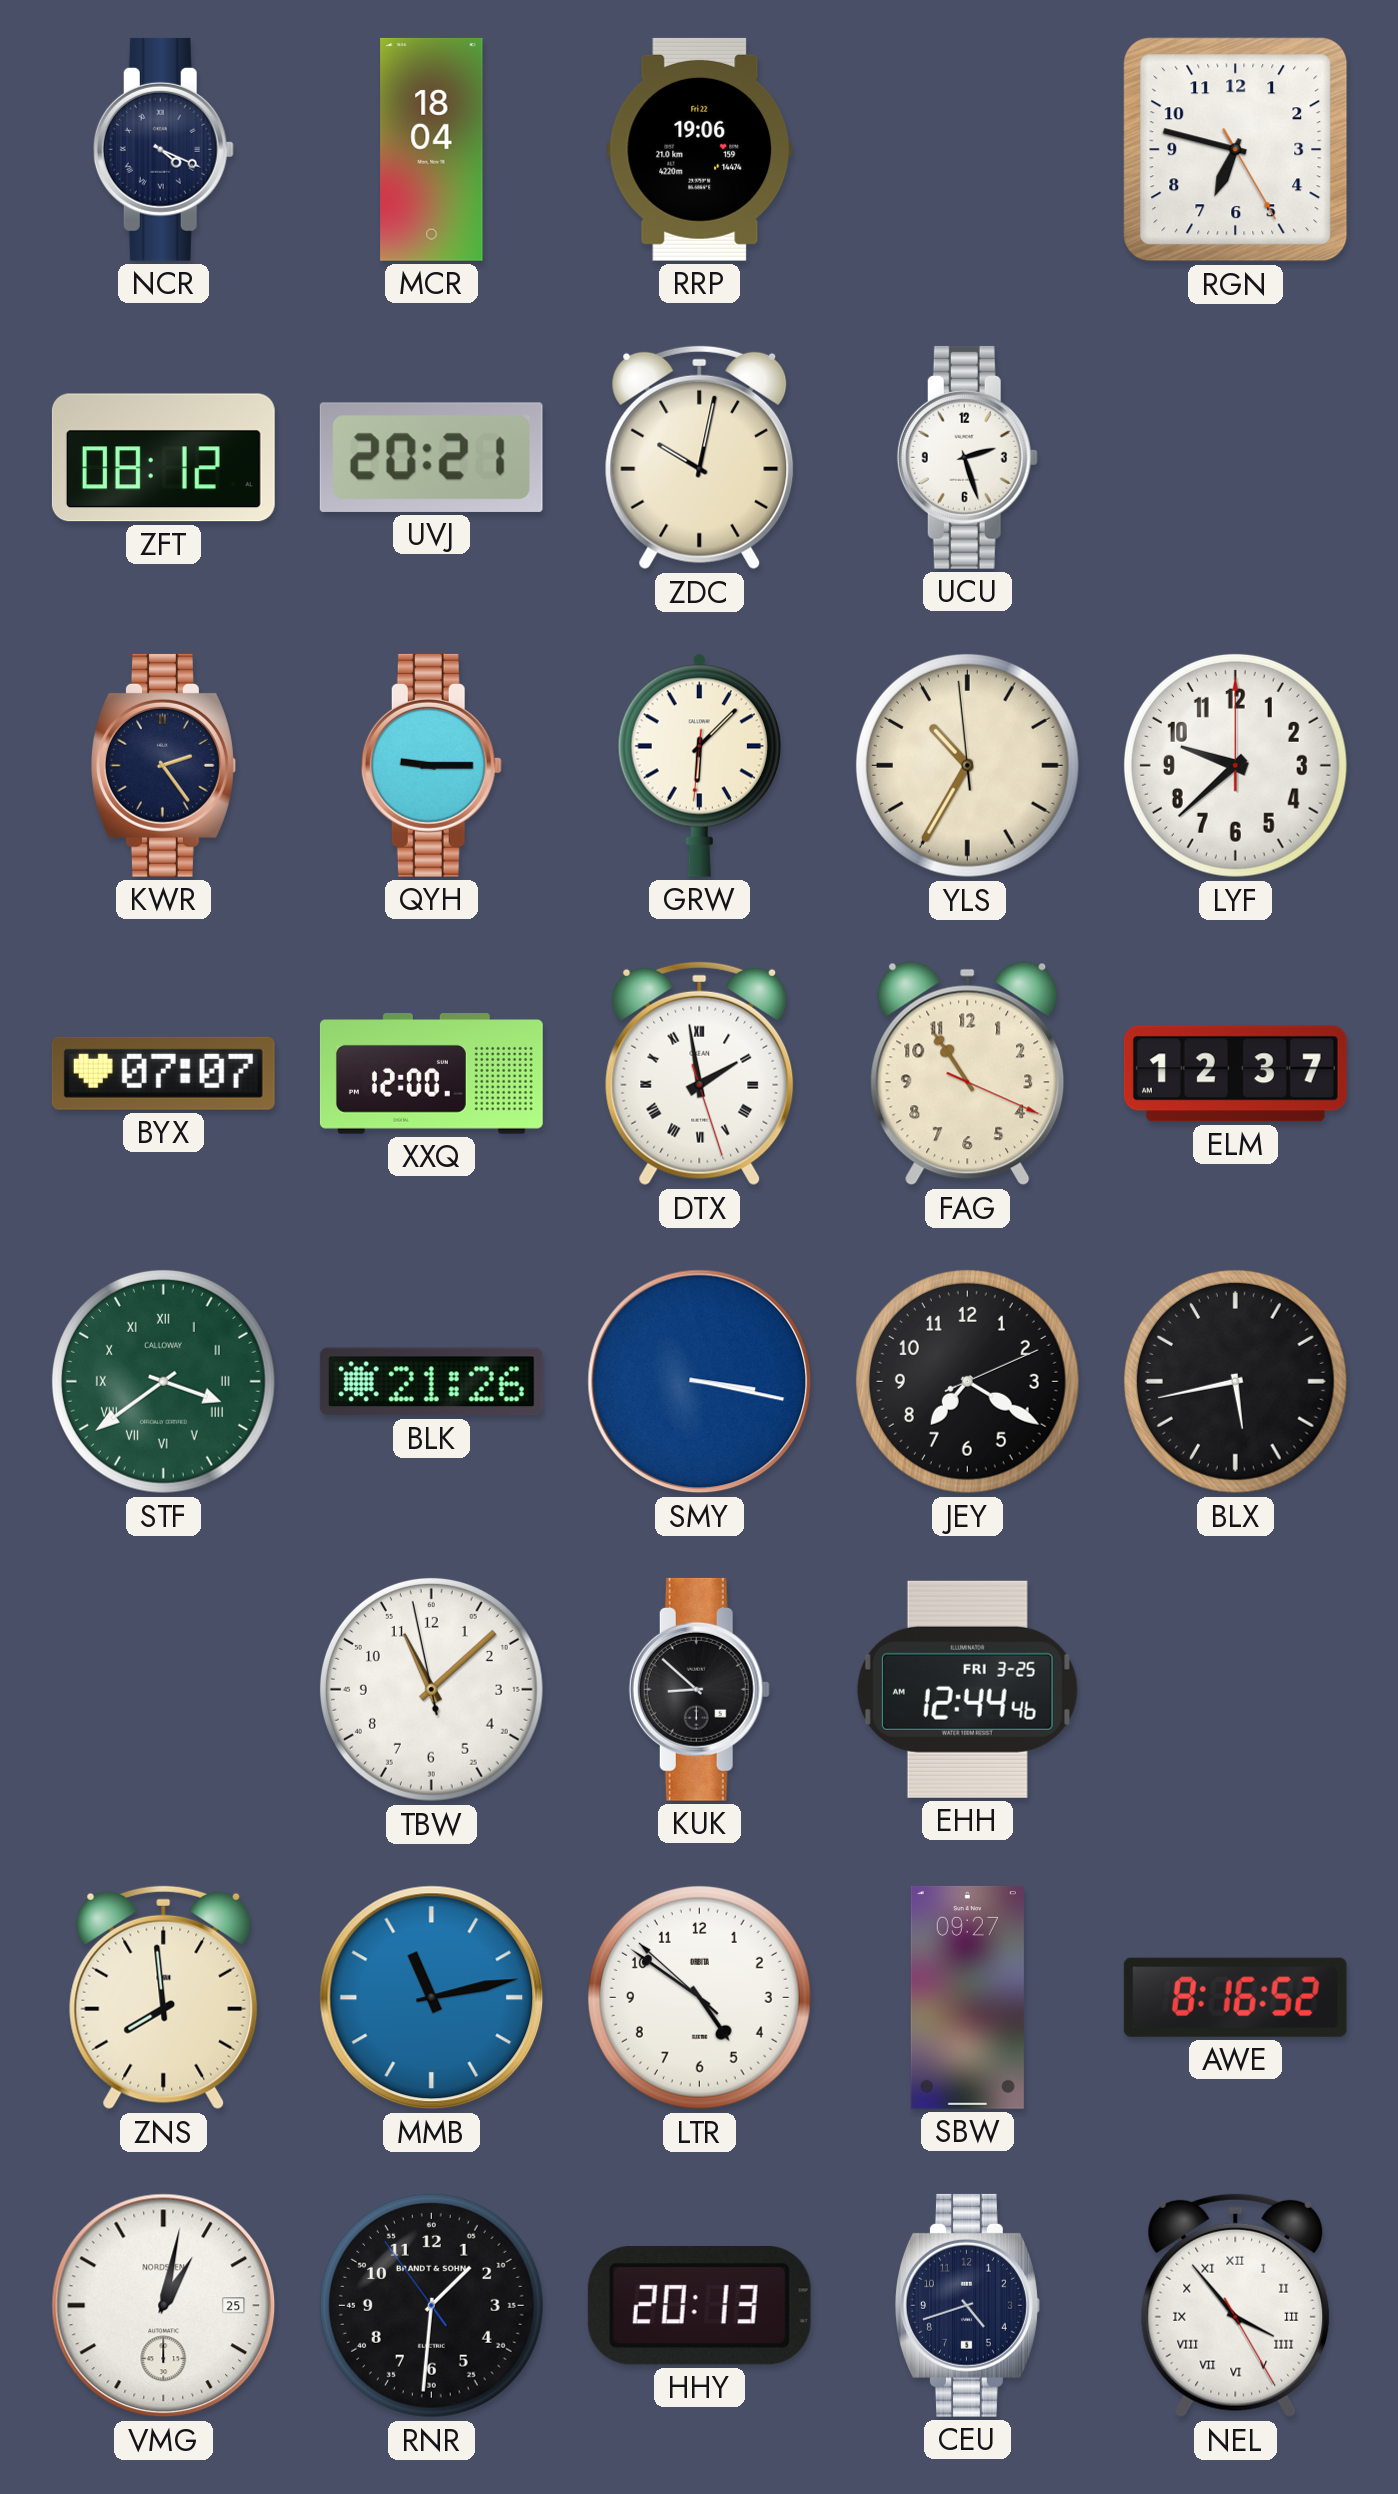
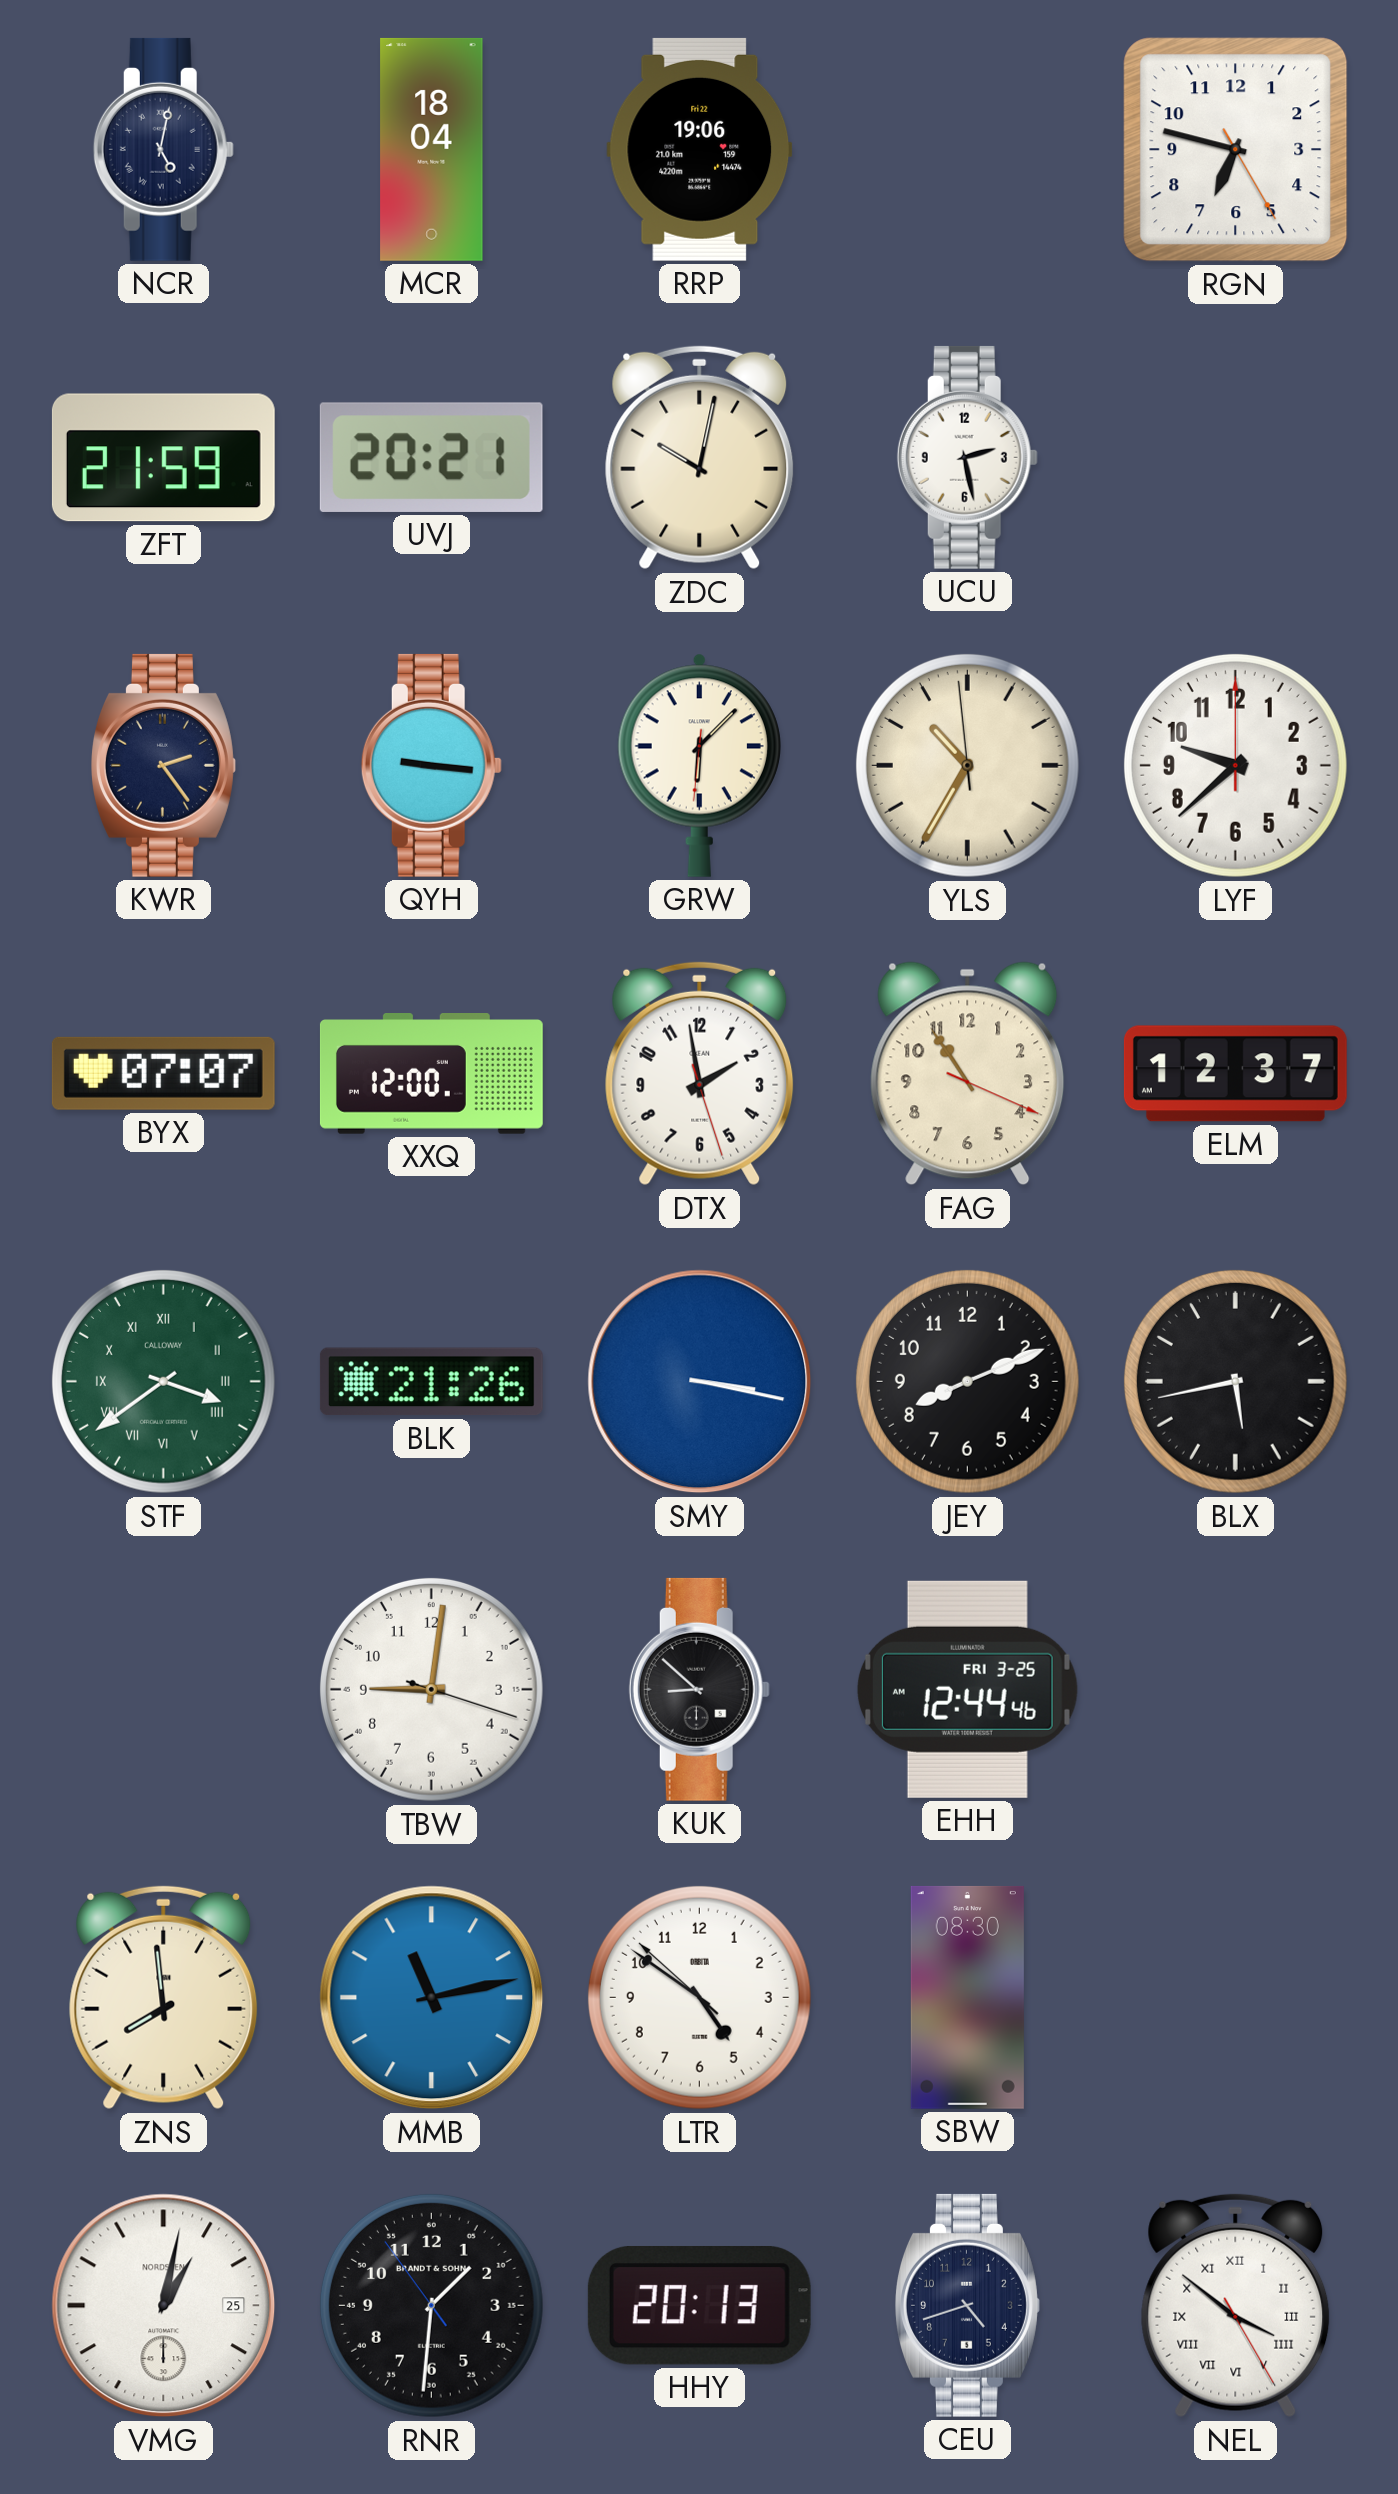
NCR: 4:19 -> 5:02 (163, 149)
ZFT: 08:12 -> 21:59 (163, 458)
UCU: 2:27 -> 2:28 (967, 457)
QYH: 9:15 -> 9:16 (431, 765)
DTX numerals: Roman -> Arabic (700, 1074)
JEY: 7:20 -> 8:11 (967, 1381)
TBW: 11:07 -> 9:01 (431, 1689)
SBW: 09:27 -> 08:30 (967, 1997)
AWE: 8:16 -> none (1235, 1997)
NEL: 3:53 -> 3:51 (1236, 2306)
